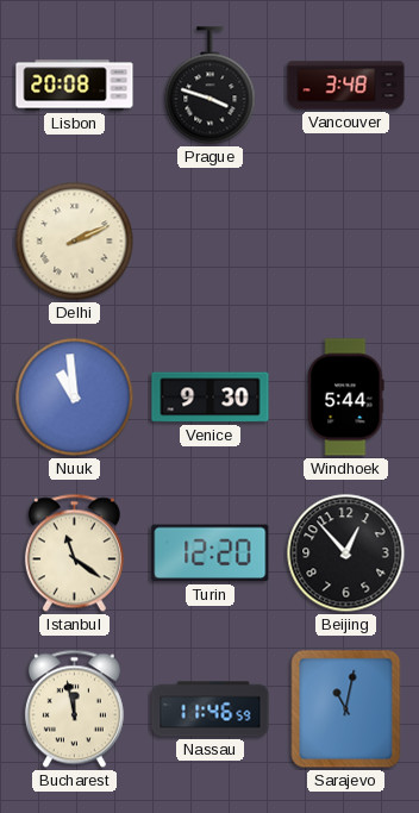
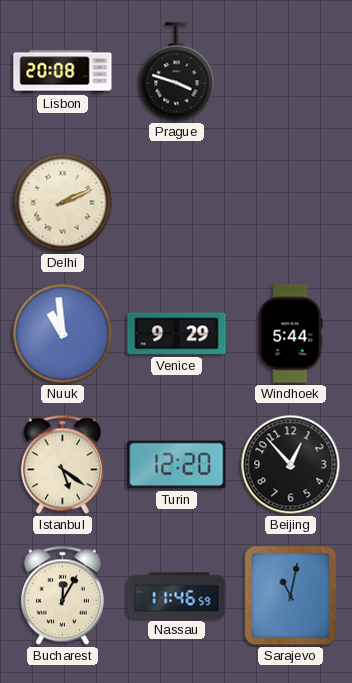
Vancouver: 3:48 -> none (346, 86)
Venice: 9:30 -> 9:29 (177, 334)
Istanbul: 11:21 -> 5:21 (62, 465)
Bucharest: 11:58 -> 12:05 (62, 596)
